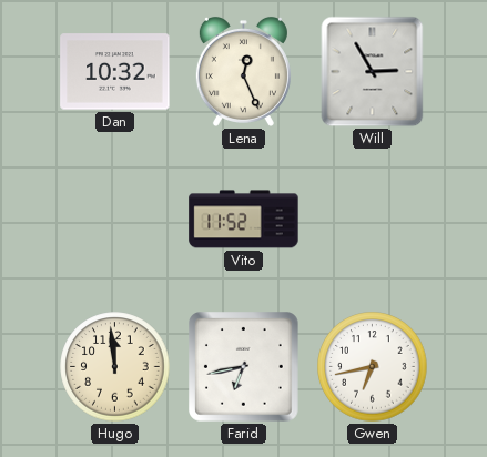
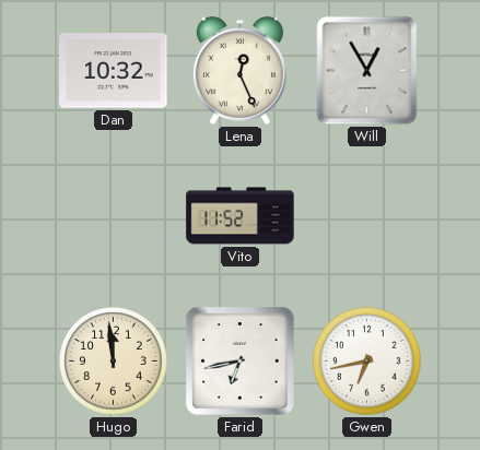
Will: 2:55 -> 12:55 (367, 71)
